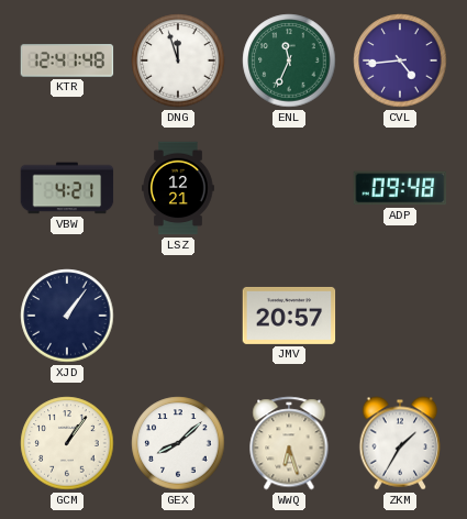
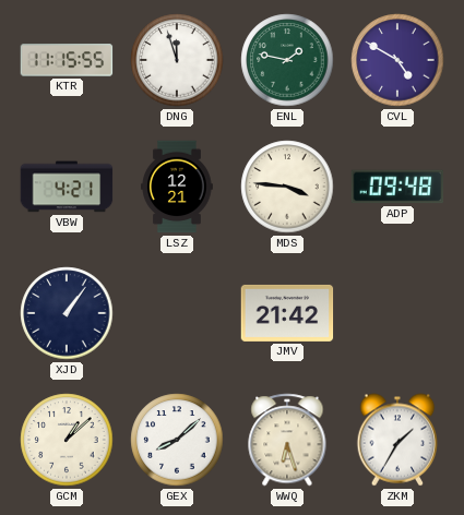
KTR: 12:41 -> 11:15 (67, 60)
ENL: 11:34 -> 1:47 (287, 60)
CVL: 4:44 -> 4:50 (397, 60)
MDS: none -> 3:46 (287, 187)
JMV: 20:57 -> 21:42 (287, 313)
GCM: 1:06 -> 1:08 (67, 440)
